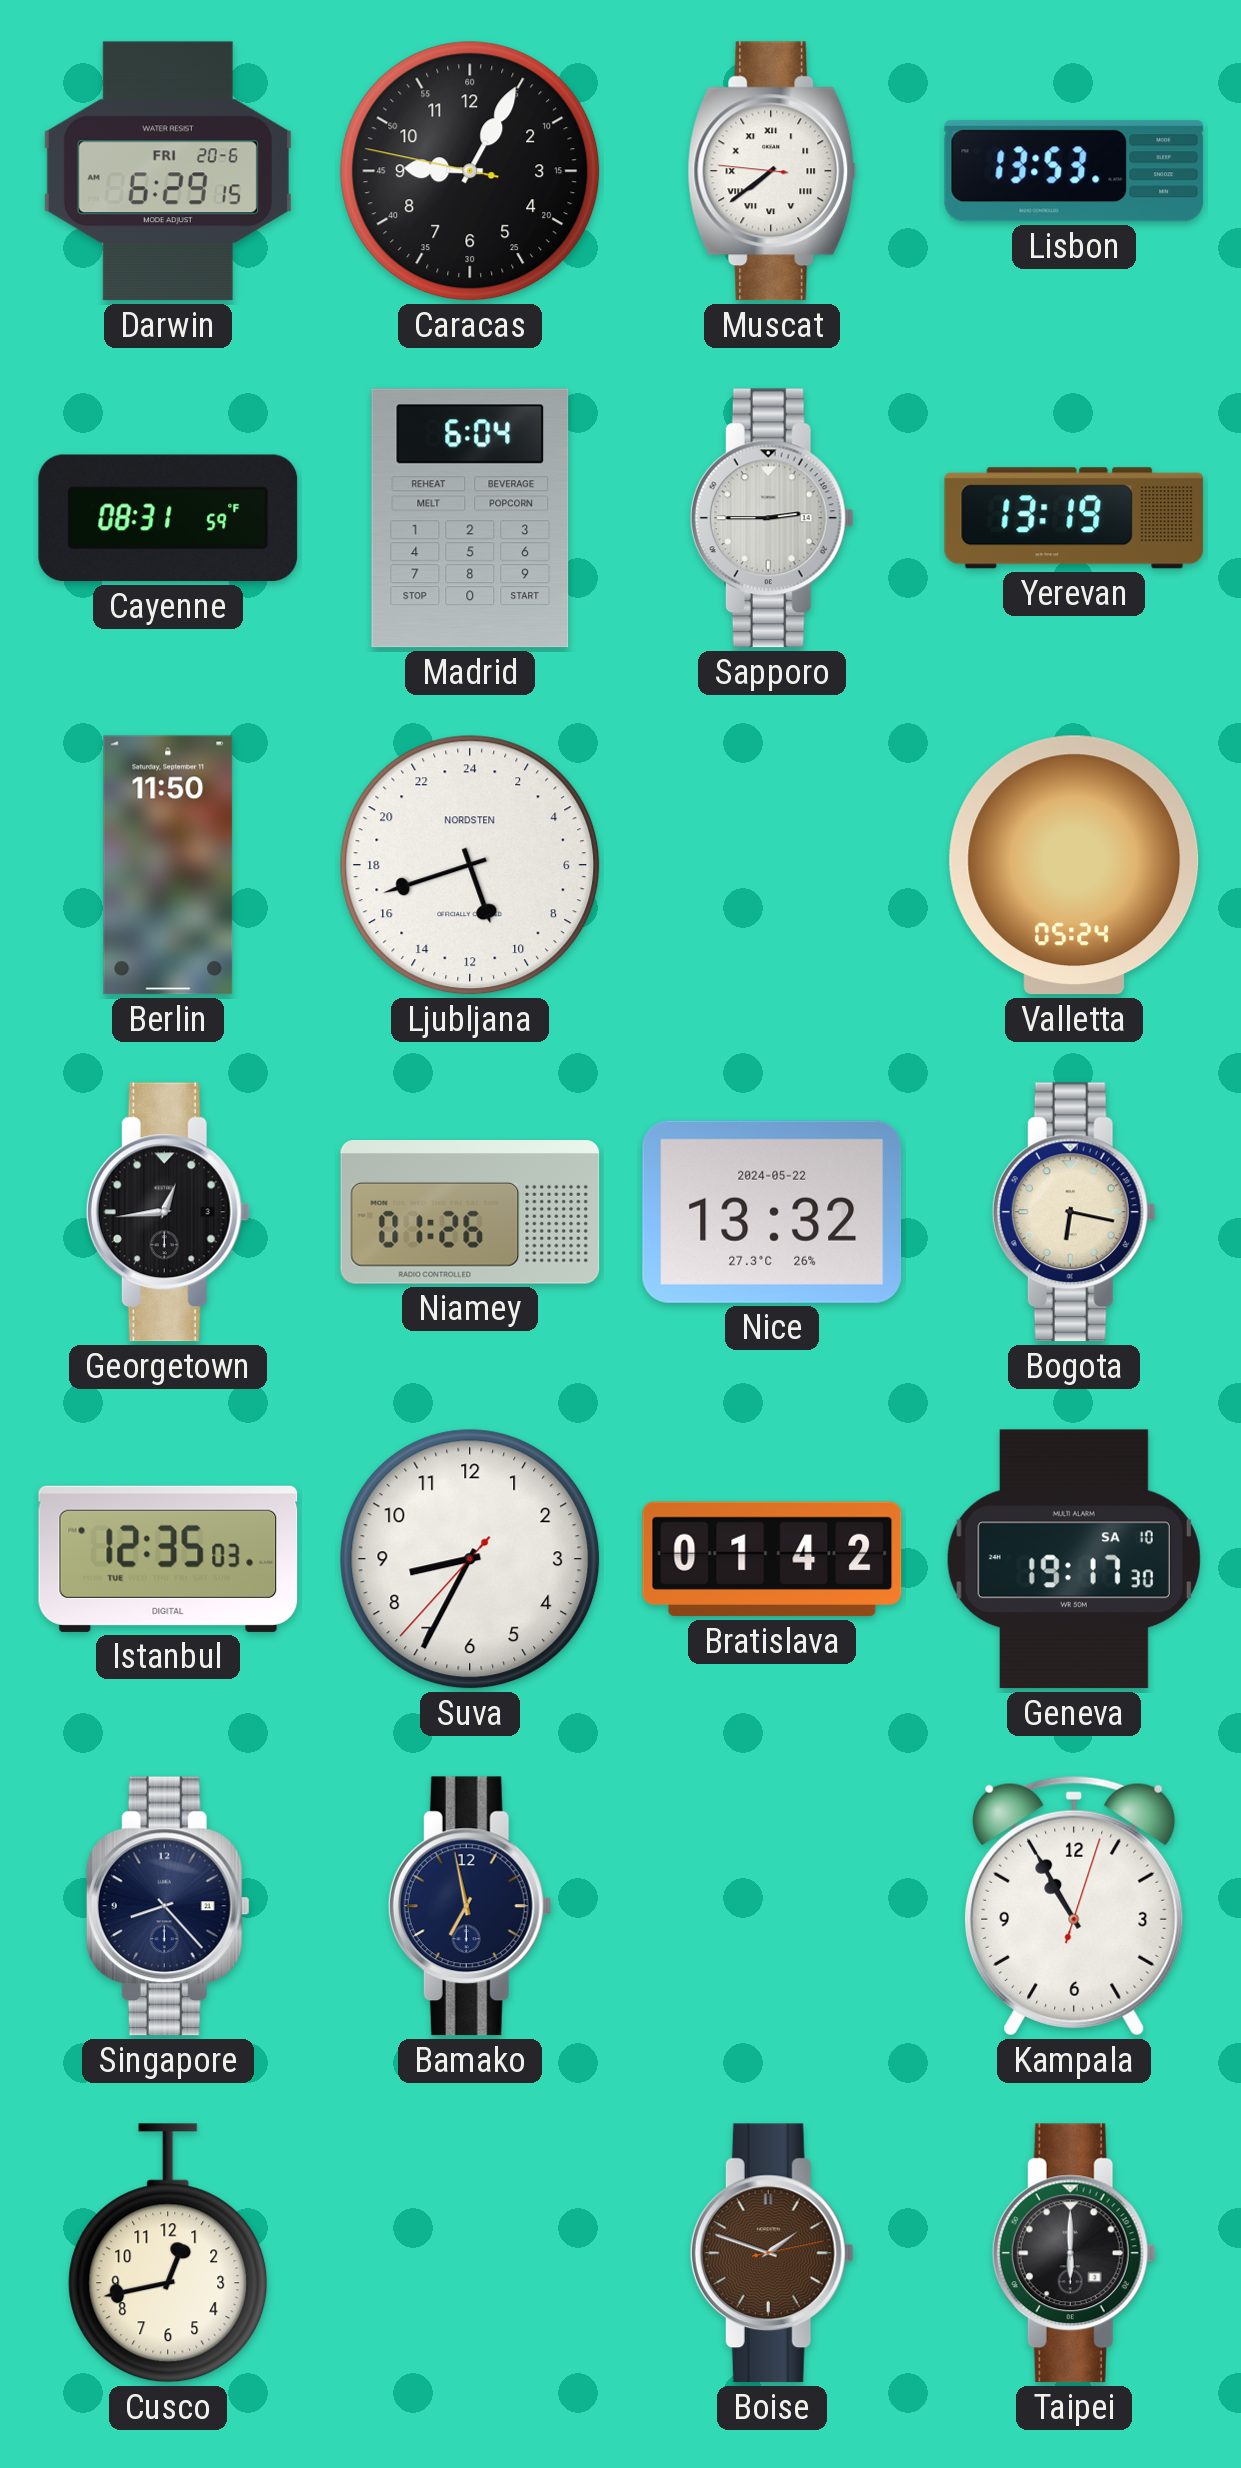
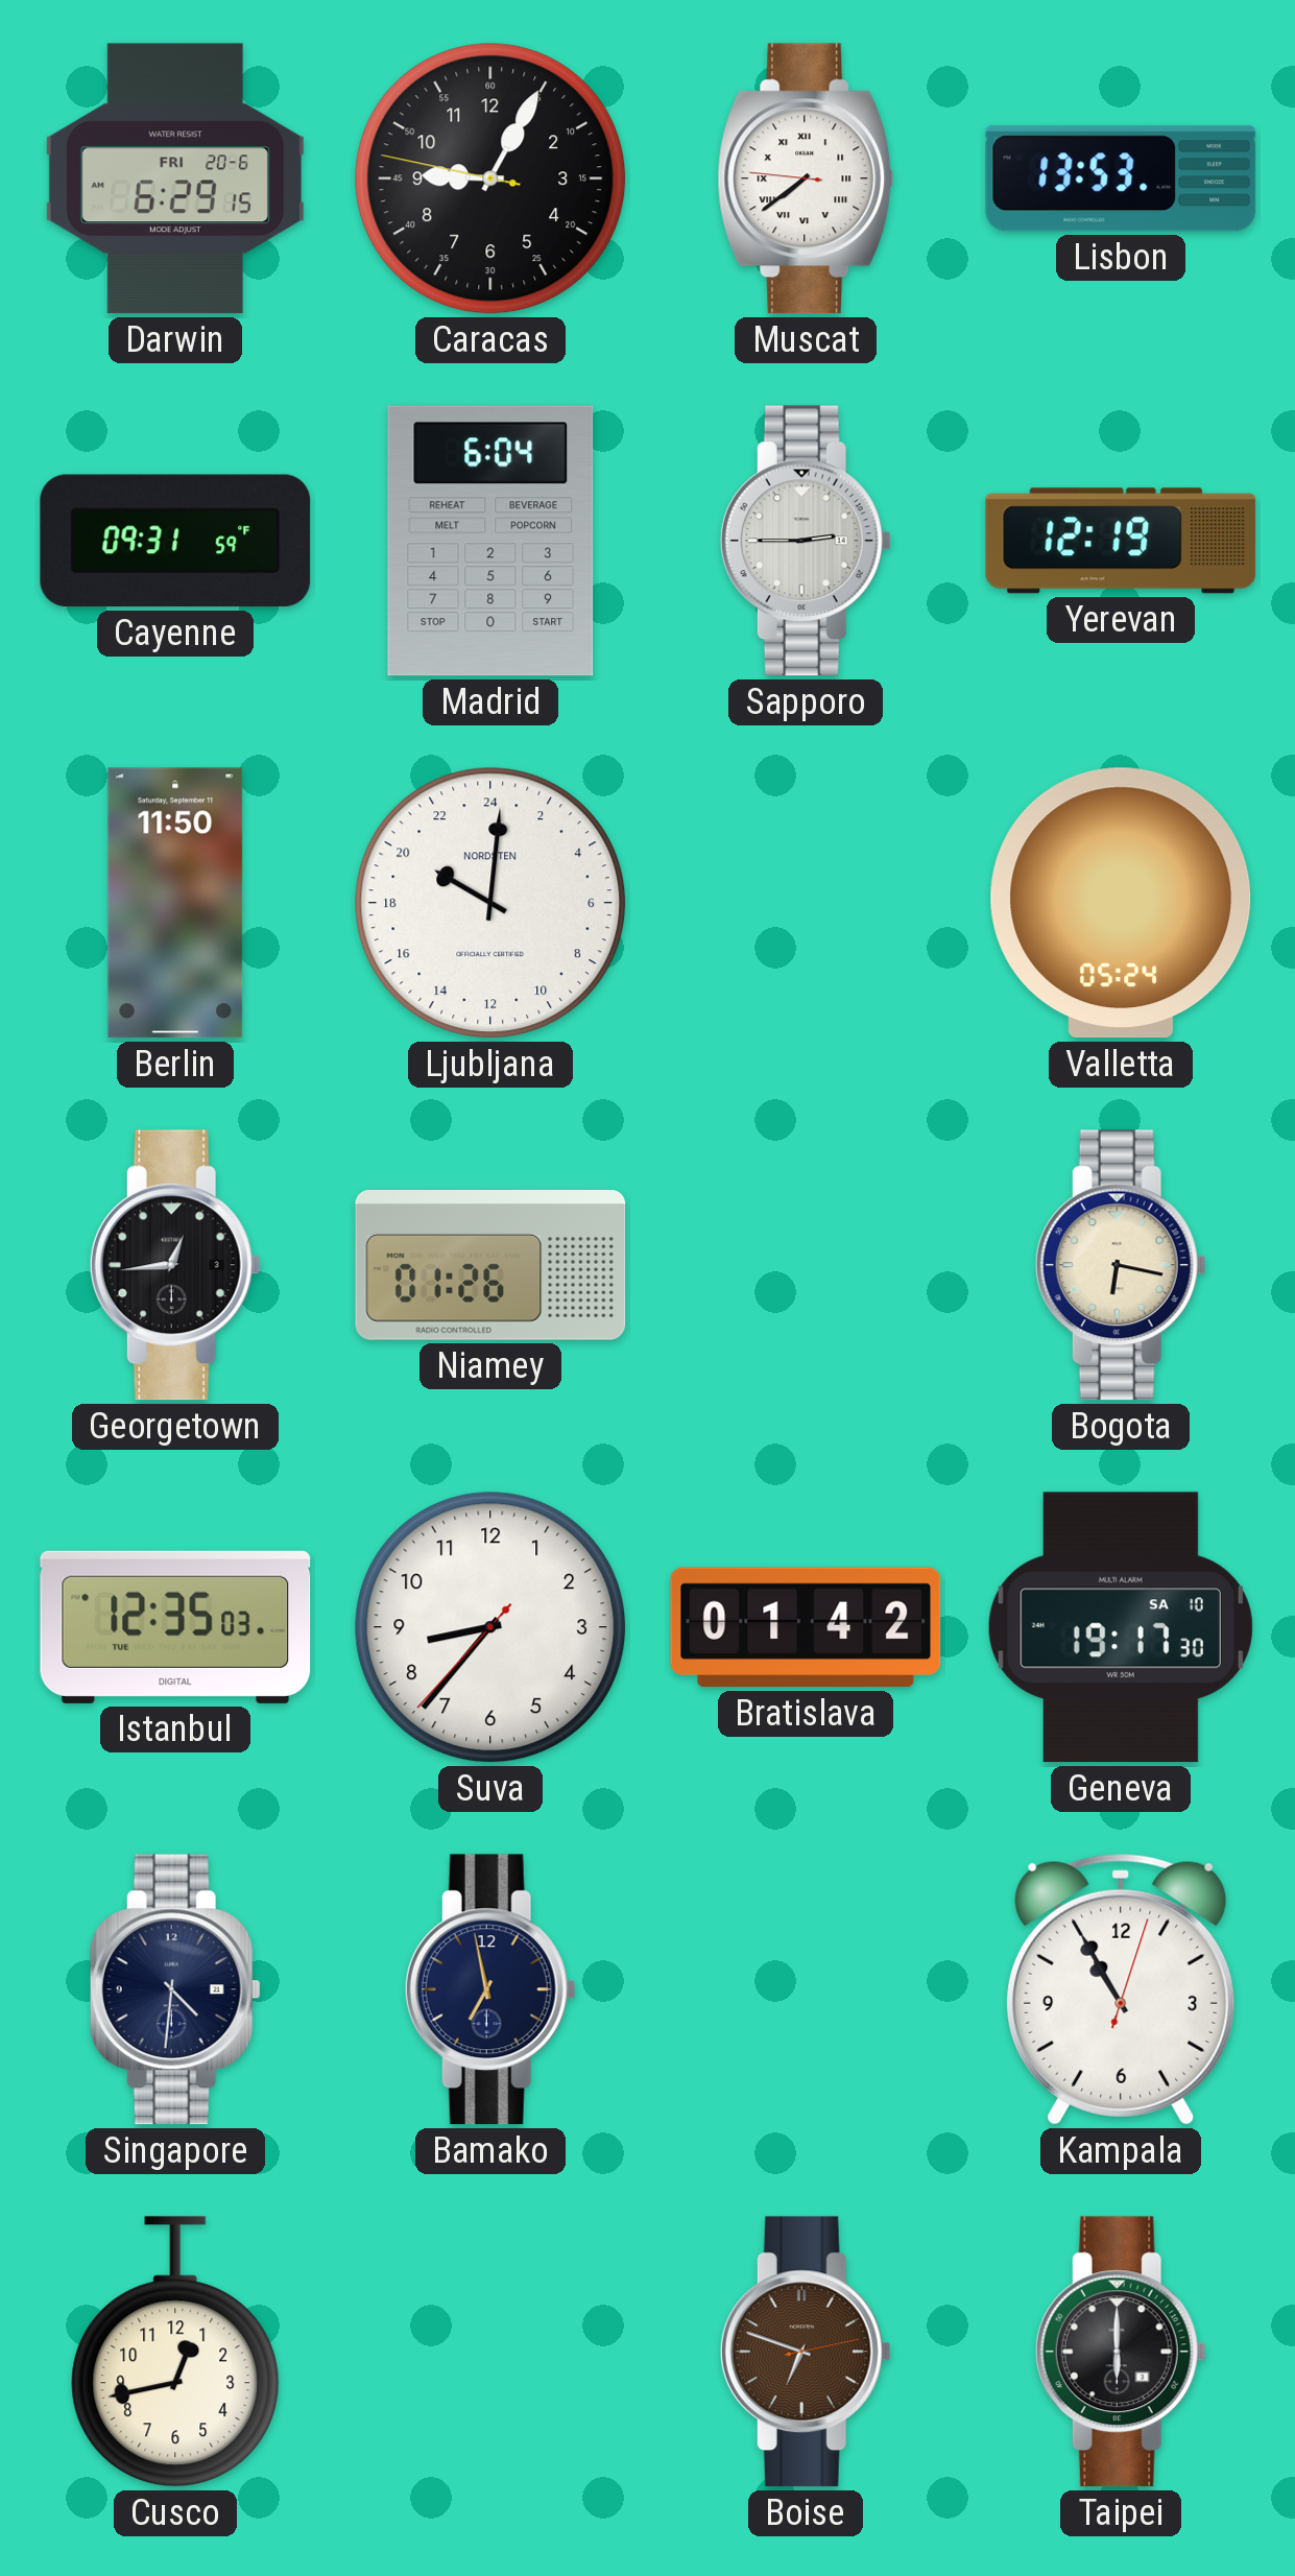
Cayenne: 08:31 -> 09:31 (175, 541)
Yerevan: 13:19 -> 12:19 (1121, 541)
Ljubljana: 10:42 -> 20:01 (490, 903)
Nice: 13:32 -> none (772, 1212)
Suva: 8:34 -> 8:36 (490, 1627)
Singapore: 8:23 -> 4:31 (175, 1989)
Boise: 1:48 -> 6:48 (806, 2352)
